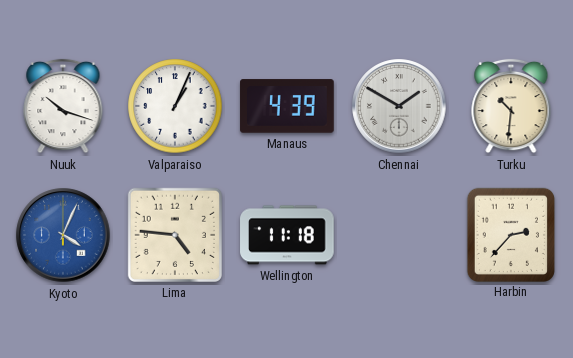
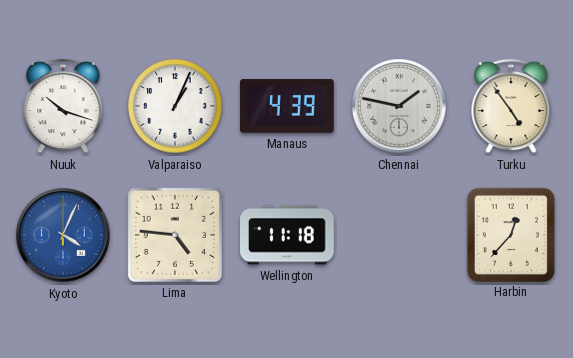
Chennai: 1:50 -> 1:47 (399, 106)
Turku: 10:31 -> 4:54 (511, 106)
Harbin: 2:37 -> 12:37 (511, 234)
